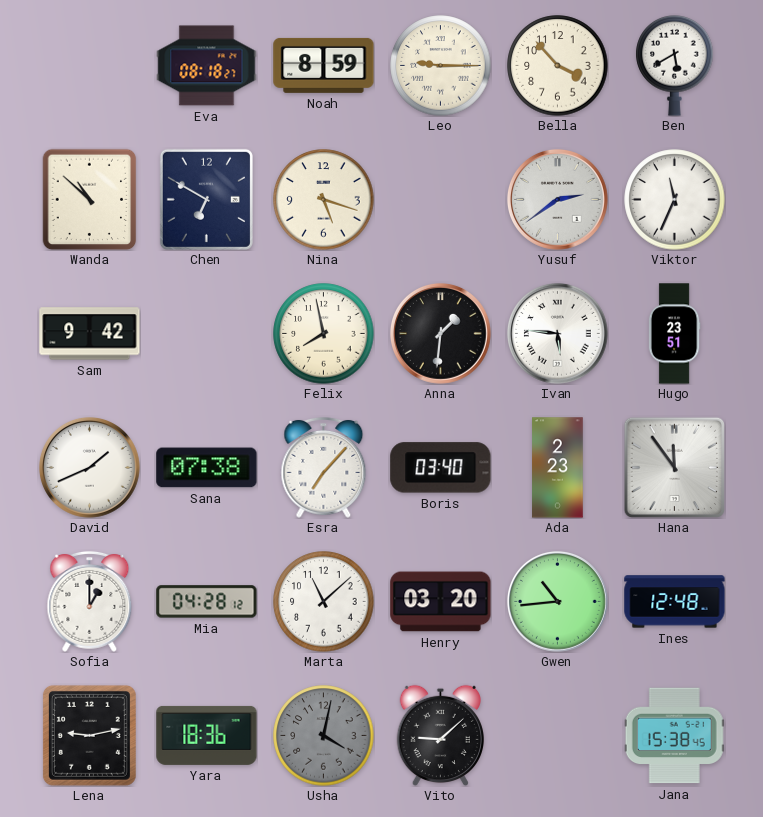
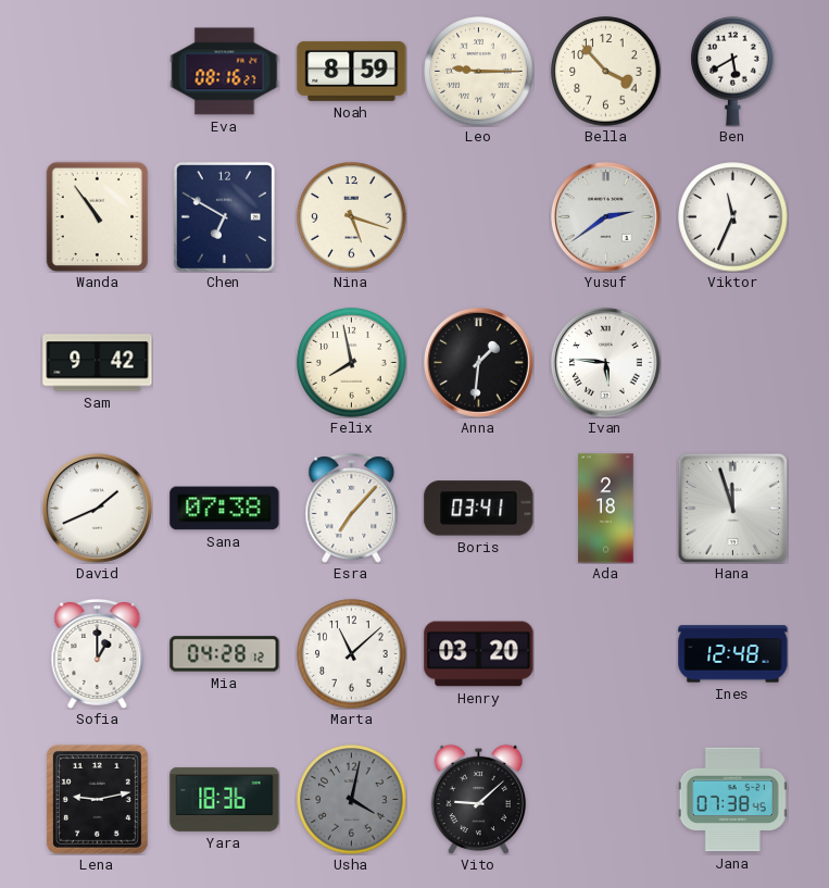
Eva: 08:18 -> 08:16 (225, 72)
Wanda: 10:52 -> 10:54 (98, 216)
Hugo: 23:51 -> none (674, 334)
Boris: 03:40 -> 03:41 (479, 509)
Ada: 2:23 -> 2:18 (606, 509)
Hana: 11:54 -> 11:57 (732, 508)
Gwen: 10:44 -> none (558, 602)
Jana: 15:38 -> 07:38 (732, 800)
